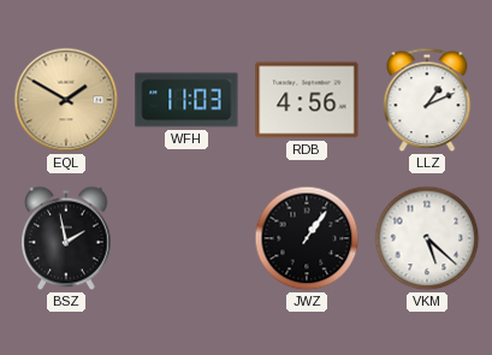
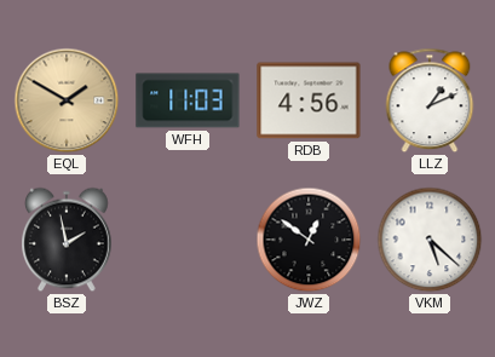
JWZ: 1:06 -> 12:51 (309, 240)
